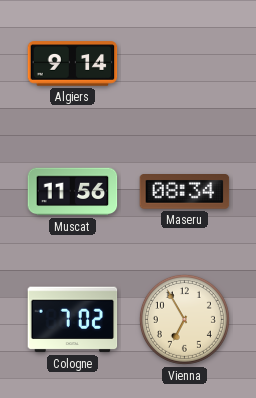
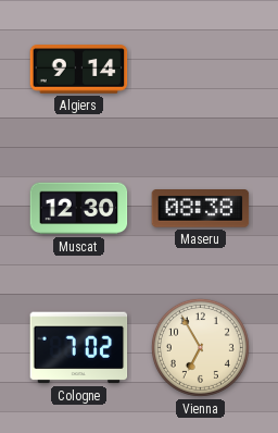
Muscat: 11:56 -> 12:30 (79, 209)
Maseru: 08:34 -> 08:38 (201, 209)
